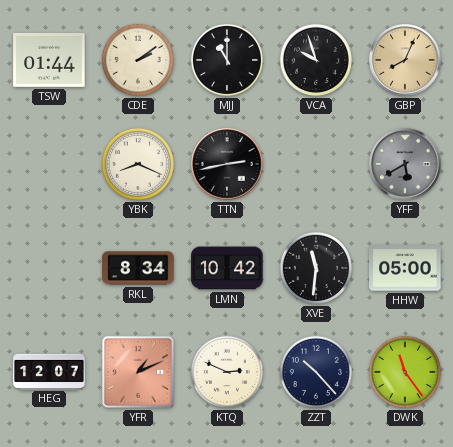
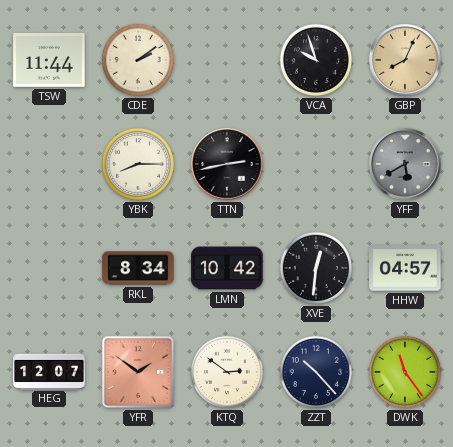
TSW: 01:44 -> 11:44 (49, 60)
MJJ: 11:00 -> none (227, 60)
YBK: 8:19 -> 8:15 (138, 164)
XVE: 11:31 -> 12:31 (316, 268)
HHW: 05:00 -> 04:57 (405, 268)
YFR: 1:11 -> 1:51 (138, 372)
KTQ: 2:49 -> 2:51 (227, 372)
